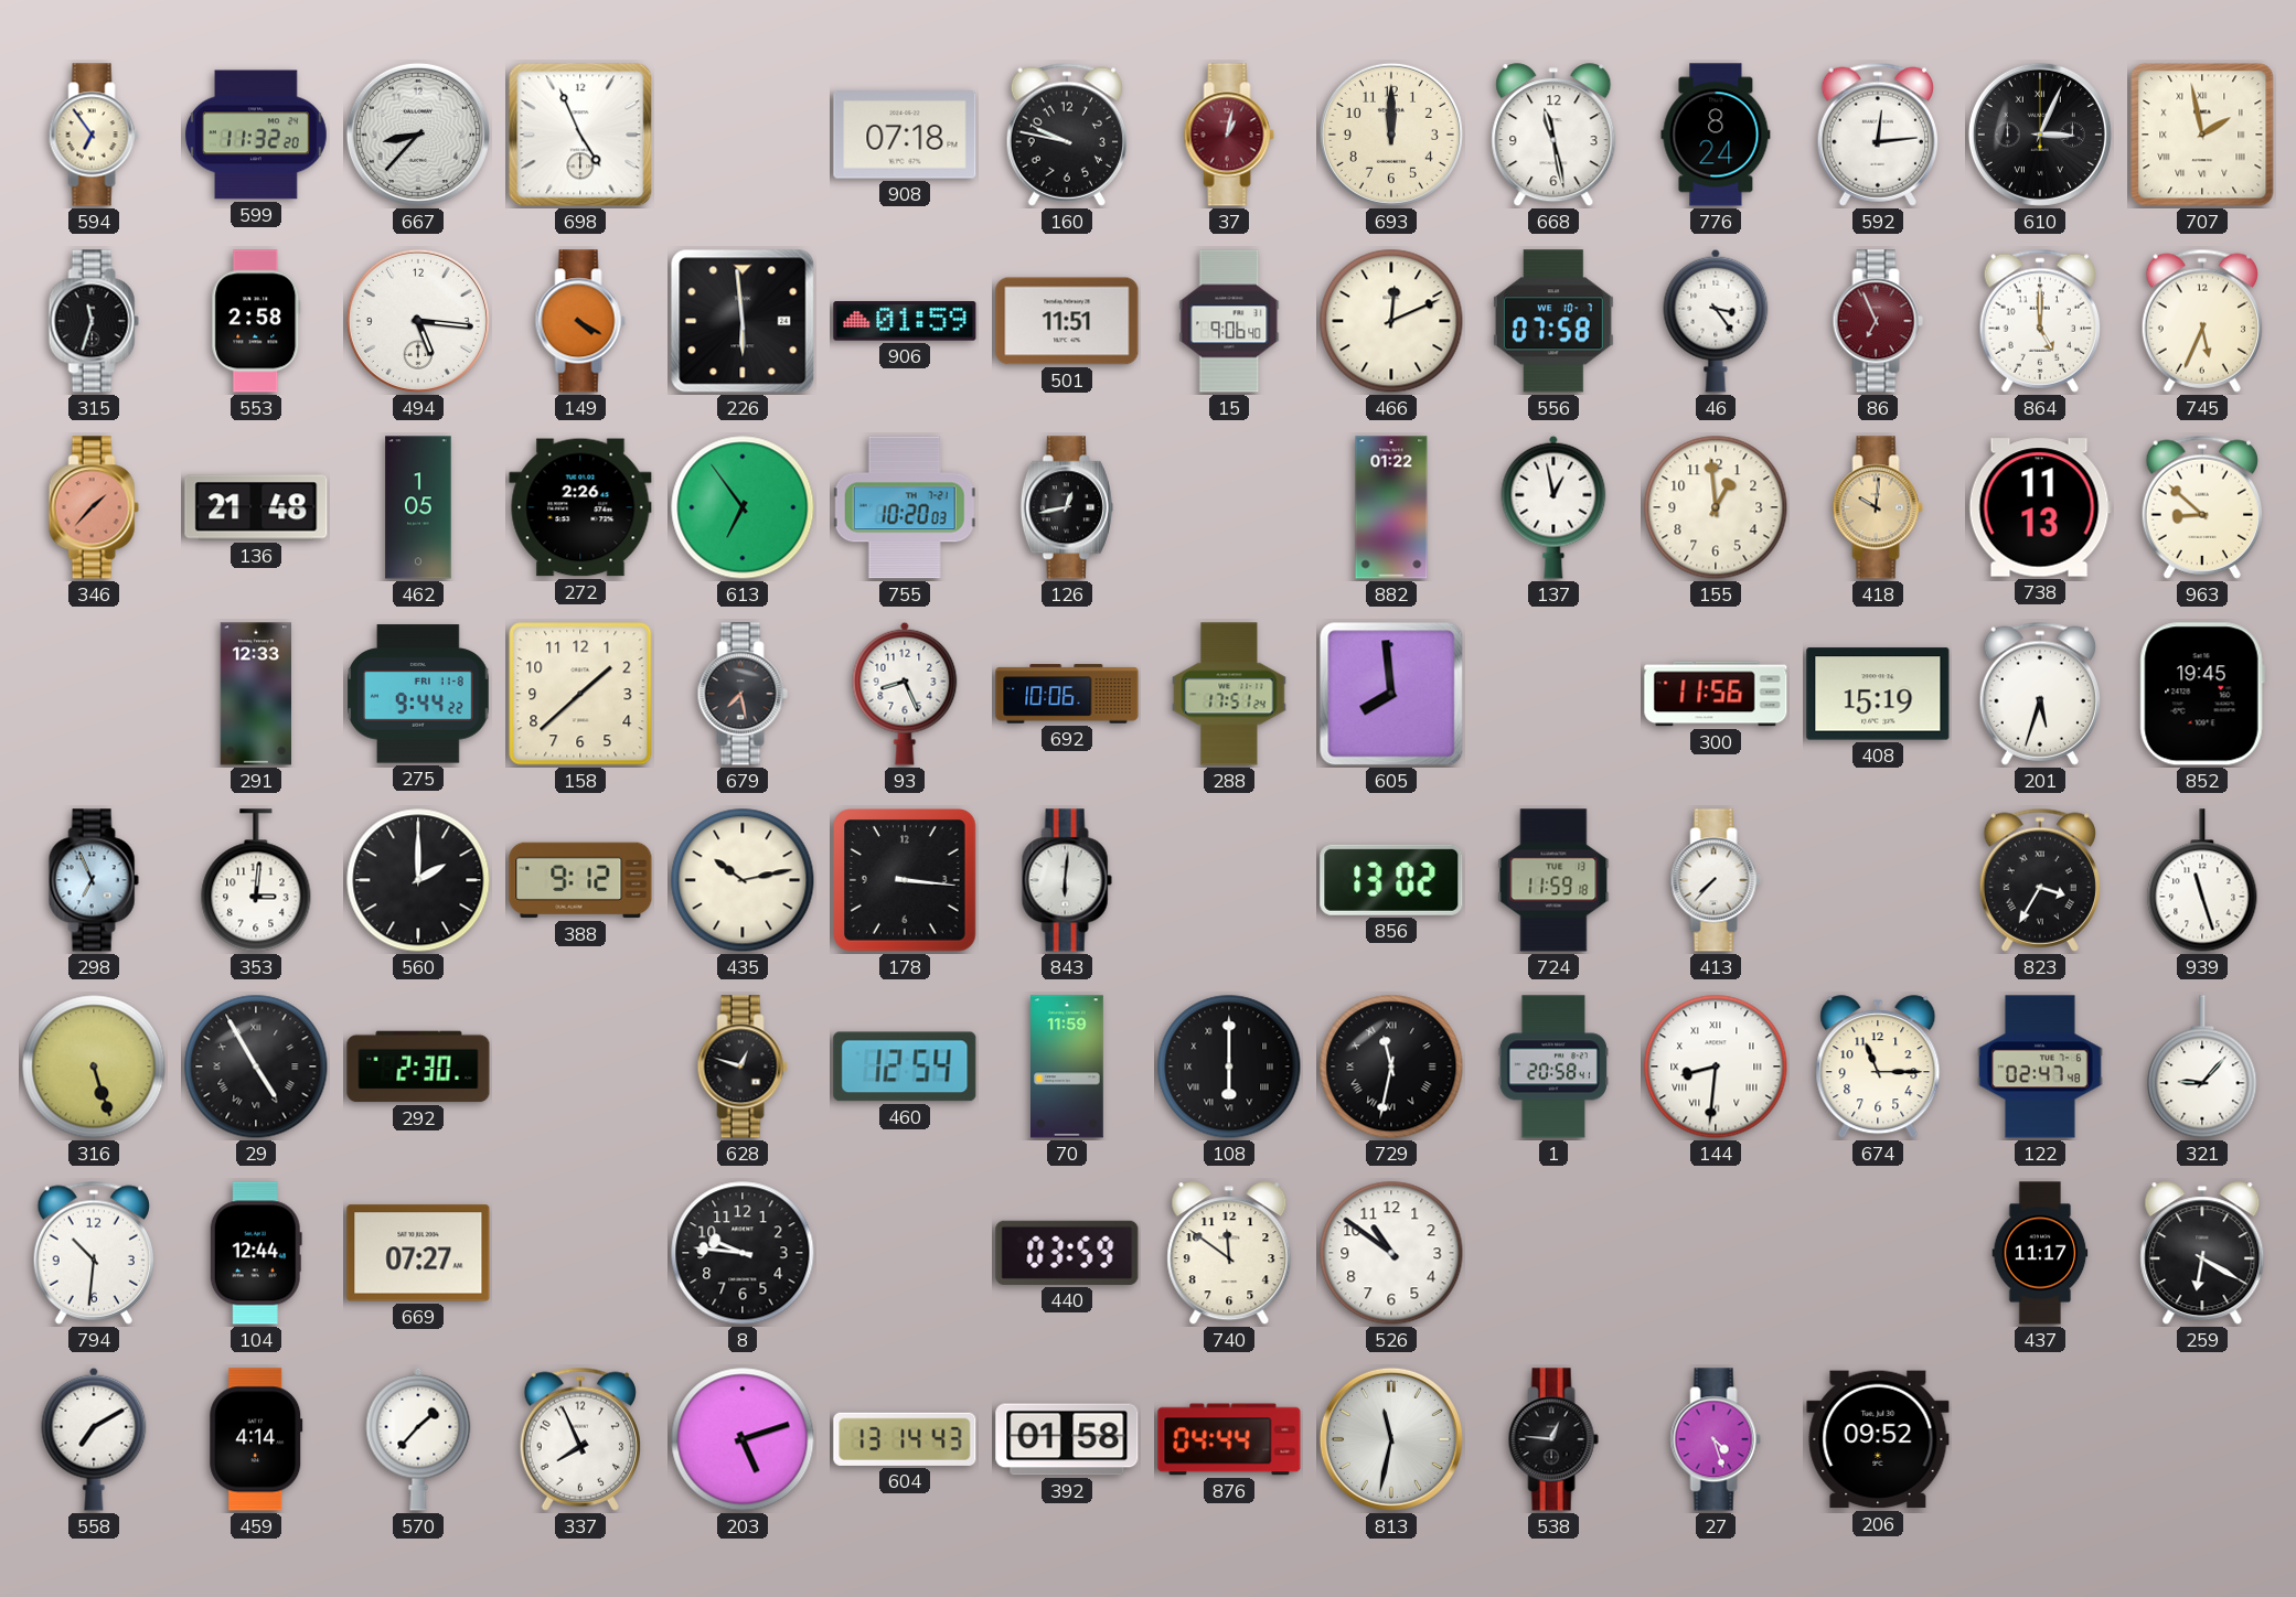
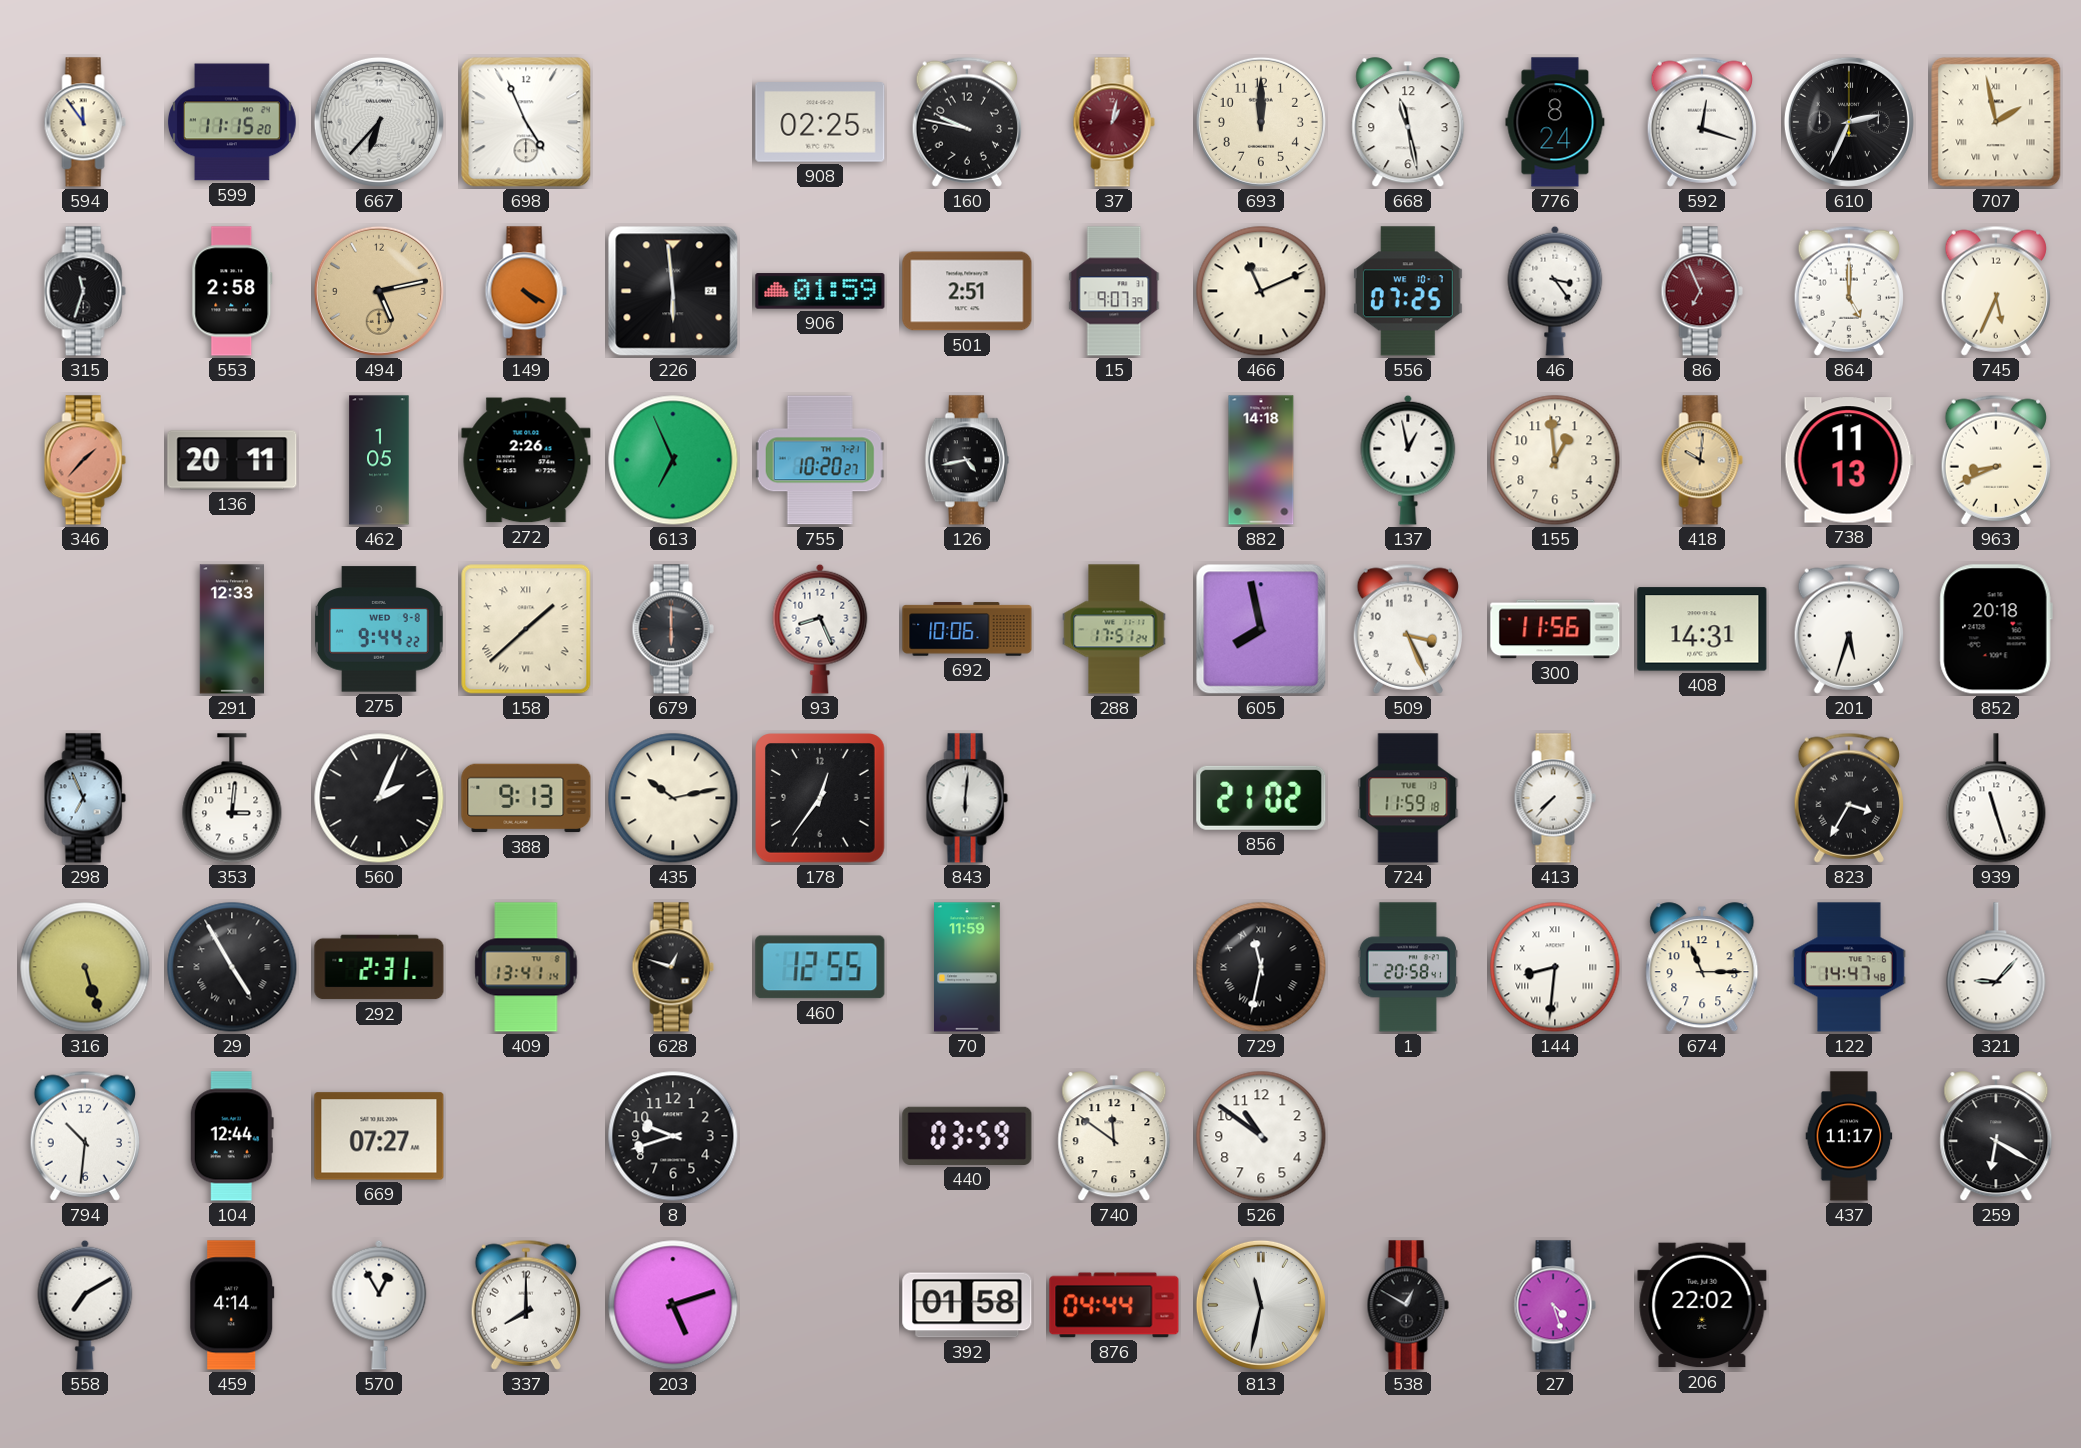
594: 6:54 -> 11:54 (85, 122)
599: 11:32 -> 11:15 (232, 122)
667: 8:37 -> 6:37 (379, 122)
908: 07:18 -> 02:25 (820, 122)
592: 12:14 -> 12:18 (1701, 122)
610: 3:04 -> 2:34 (1849, 122)
494: 5:16 -> 5:13 (379, 291)
494 dial: white -> champagne (379, 291)
501: 11:51 -> 2:51 (967, 291)
15: 9:06 -> 9:07 (1114, 291)
466: 12:11 -> 11:11 (1261, 291)
556: 07:58 -> 07:25 (1408, 291)
136: 21:48 -> 20:11 (232, 460)
613: 6:54 -> 6:56 (673, 460)
755: 10:20:03 -> 10:20:27 (820, 460)
126: 12:43 -> 4:43 (967, 460)
882: 01:22 -> 14:18 (1261, 460)
963: 8:52 -> 8:41 (1995, 460)
275 date: FRI 11-8 -> WED 9-8 (379, 629)
158 numerals: Arabic -> Roman (526, 629)
679: 7:28 -> 6:00 (673, 629)
605: 7:59 -> 7:58 (1261, 629)
509: none -> 3:26 (1407, 629)
408: 15:19 -> 14:31 (1702, 629)
852: 19:45 -> 20:18 (1996, 629)
560: 2:00 -> 2:04 (379, 798)
388: 9:12 -> 9:13 (526, 798)
178: 3:16 -> 12:36 (820, 798)
856: 13:02 -> 21:02 (1261, 798)
292: 2:30 -> 2:31 (379, 967)
409: none -> 13:41 (526, 967)
460: 12:54 -> 12:55 (820, 967)
108: 6:00 -> none (1229, 1067)
122: 02:47 -> 14:47 (1849, 967)
8: 9:46 -> 9:42 (673, 1136)
570: 1:37 -> 12:55 (379, 1305)
337: 7:56 -> 8:00 (525, 1305)
604: 13:14 -> none (905, 1439)
538: 12:46 -> 12:50 (1408, 1305)
206: 09:52 -> 22:02 (1702, 1305)
